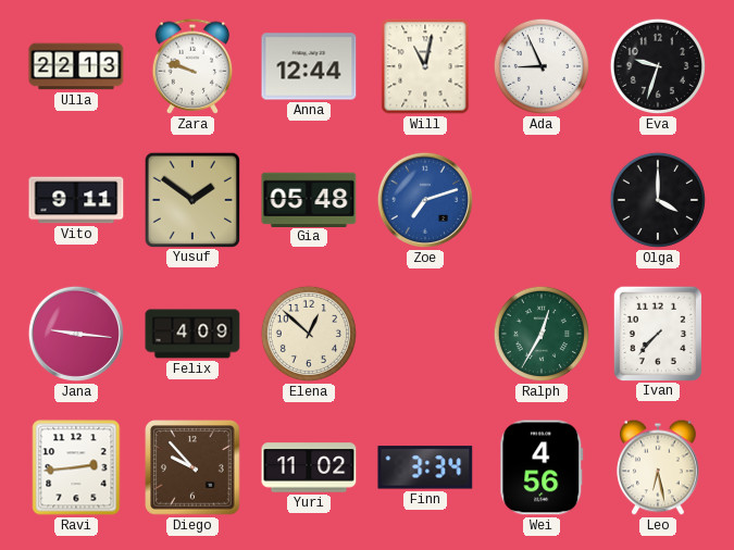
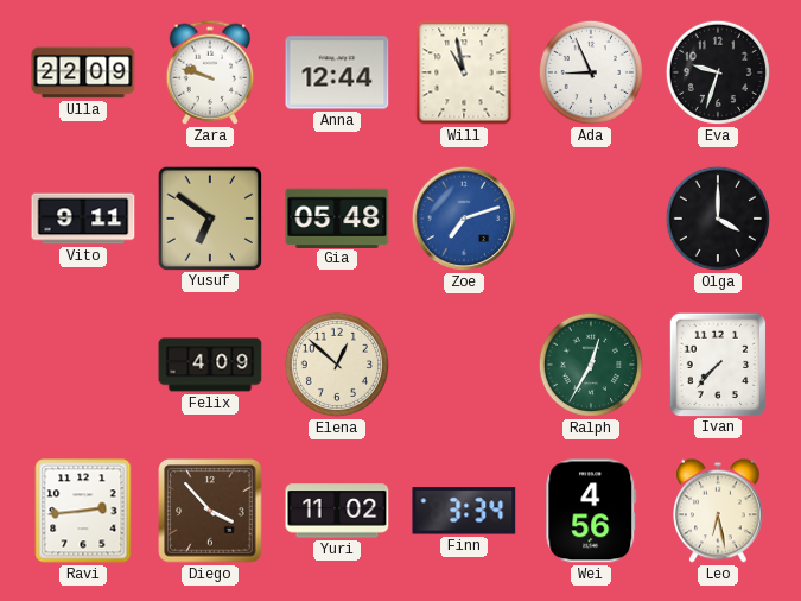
Ulla: 22:13 -> 22:09 (83, 72)
Will: 11:02 -> 10:58 (464, 72)
Yusuf: 1:51 -> 6:51 (209, 217)
Jana: 9:16 -> none (76, 334)
Diego: 9:53 -> 3:53 (210, 511)
